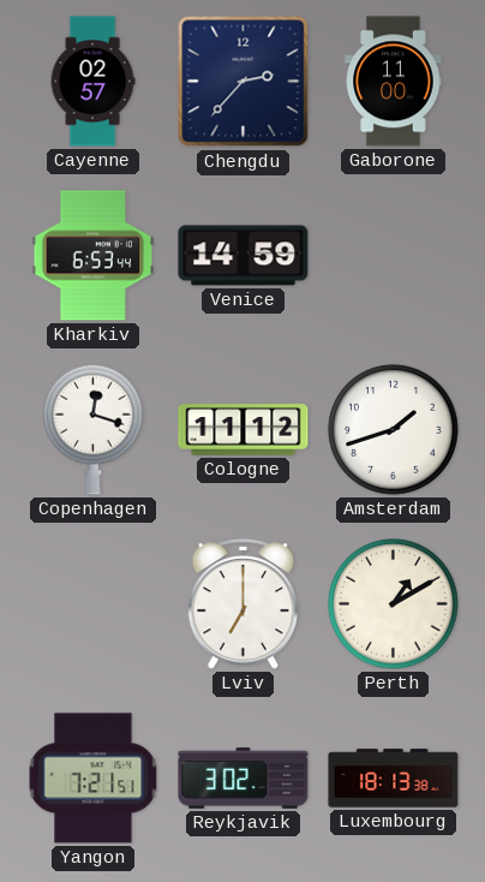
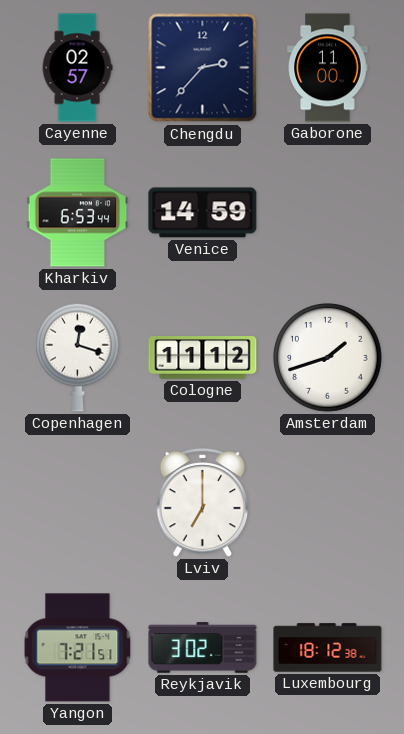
Perth: 1:10 -> none (394, 604)
Luxembourg: 18:13 -> 18:12 (328, 648)
